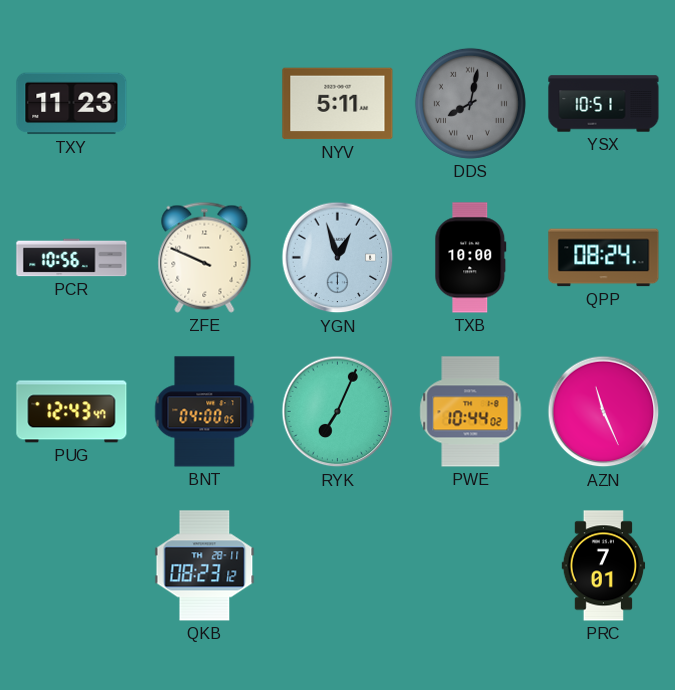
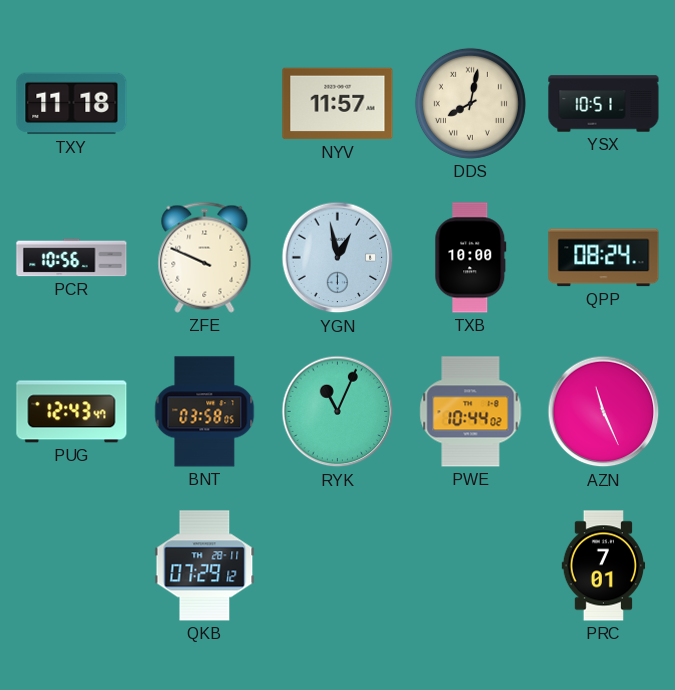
TXY: 11:23 -> 11:18 (72, 104)
NYV: 5:11 -> 11:57 (338, 104)
DDS dial: grey -> cream (470, 103)
YGN: 12:57 -> 12:58 (338, 258)
BNT: 04:00 -> 03:58 (205, 412)
RYK: 7:04 -> 11:04 (338, 412)
QKB: 08:23 -> 07:29 (205, 566)
